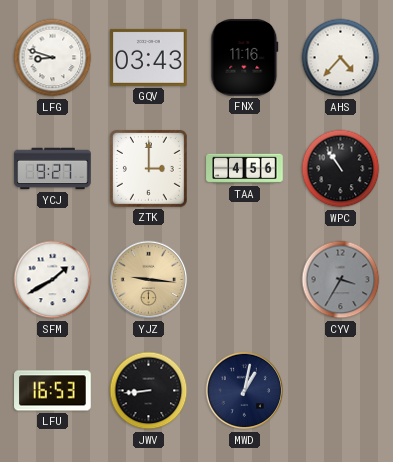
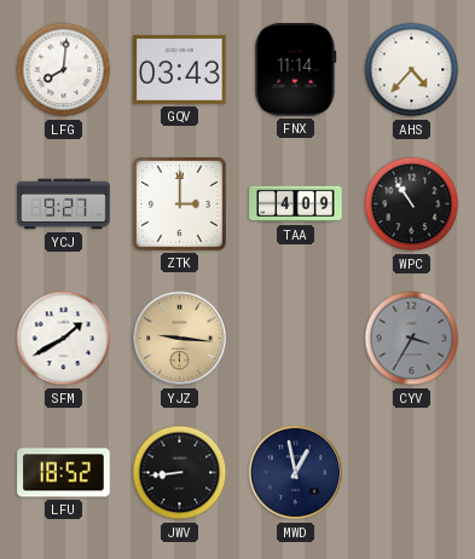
LFG: 8:48 -> 8:01 (64, 70)
FNX: 11:16 -> 11:14 (296, 70)
TAA: 4:56 -> 4:09 (296, 204)
LFU: 16:53 -> 18:52 (64, 473)
MWD: 1:02 -> 12:58 (296, 473)
